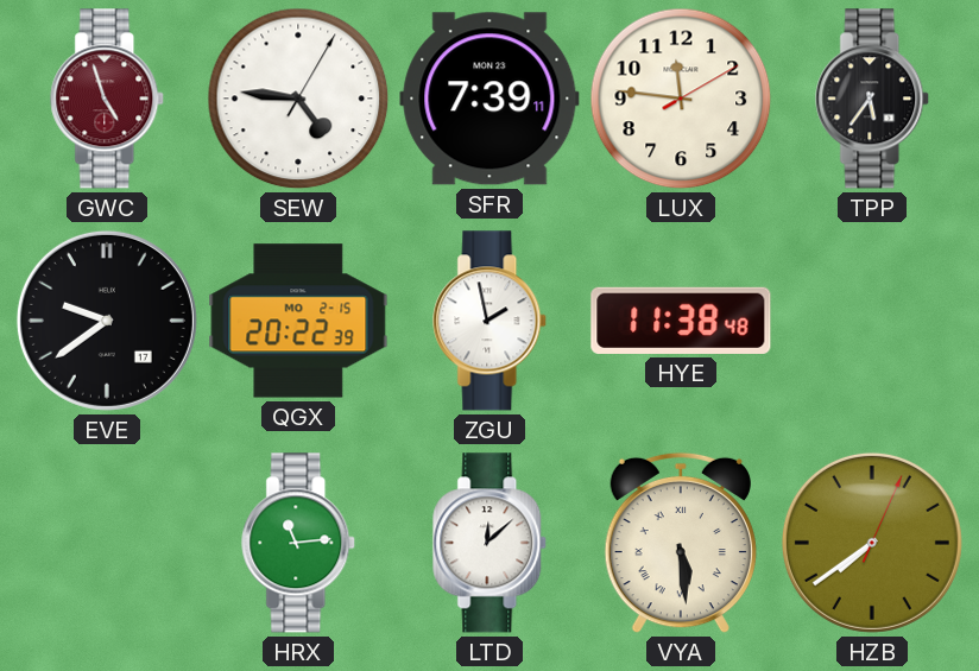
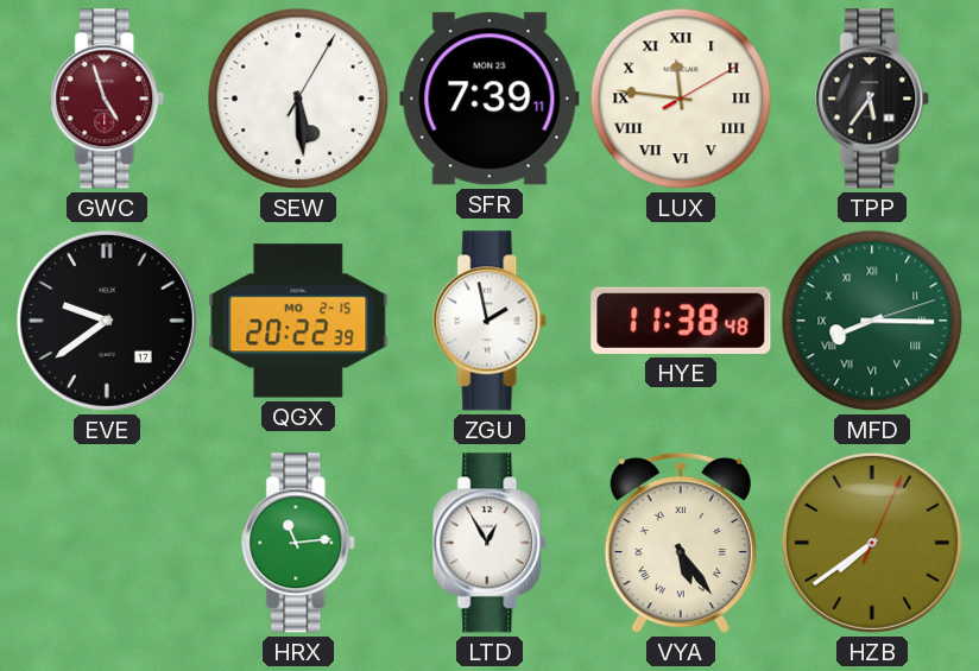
SEW: 4:46 -> 5:29 (298, 99)
LUX numerals: Arabic -> Roman (681, 99)
MFD: none -> 8:15 (872, 321)
LTD: 12:08 -> 12:55 (491, 543)
VYA: 5:29 -> 5:24 (681, 543)
